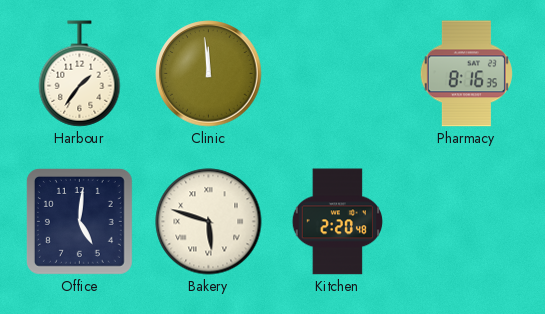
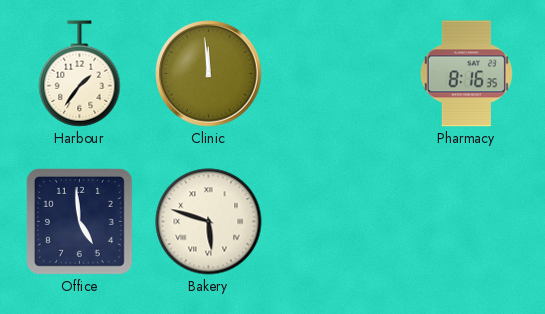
Office: 5:01 -> 4:59 (79, 221)
Kitchen: 2:20 -> none (338, 222)
